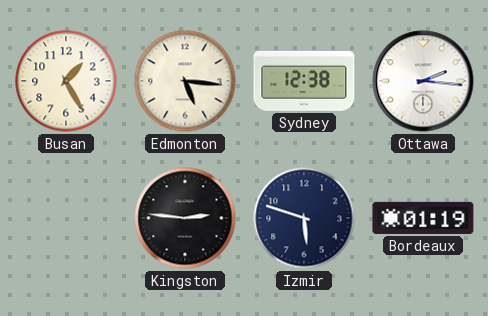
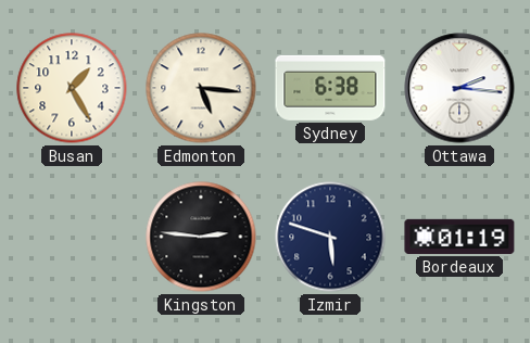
Sydney: 12:38 -> 6:38 (330, 88)
